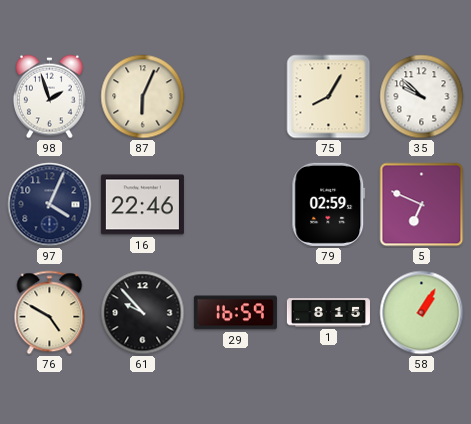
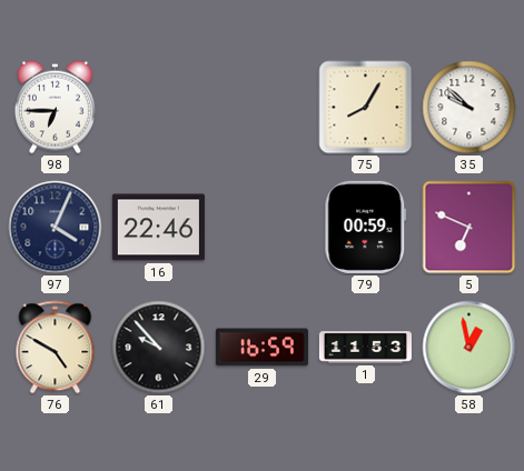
98: 1:57 -> 6:45 (55, 108)
87: 6:04 -> none (143, 97)
79: 02:59 -> 00:59 (366, 227)
1: 8:15 -> 11:53 (365, 348)
58: 1:05 -> 12:58 (469, 348)
